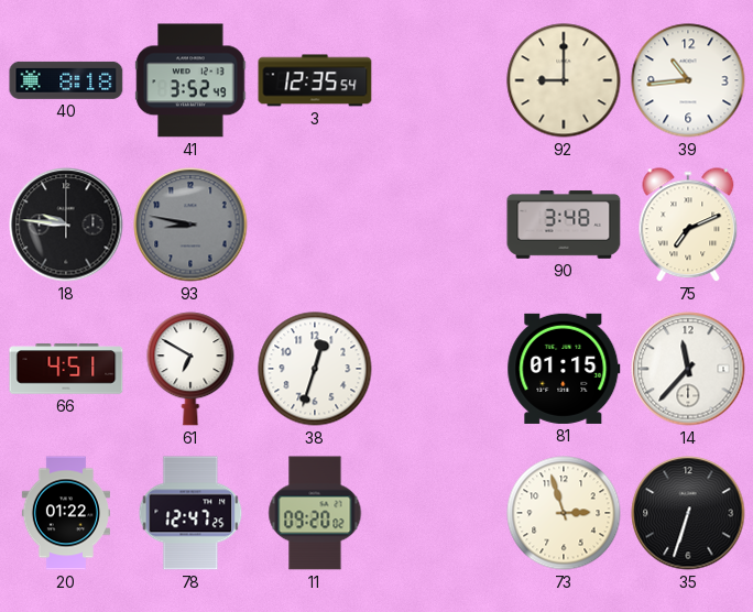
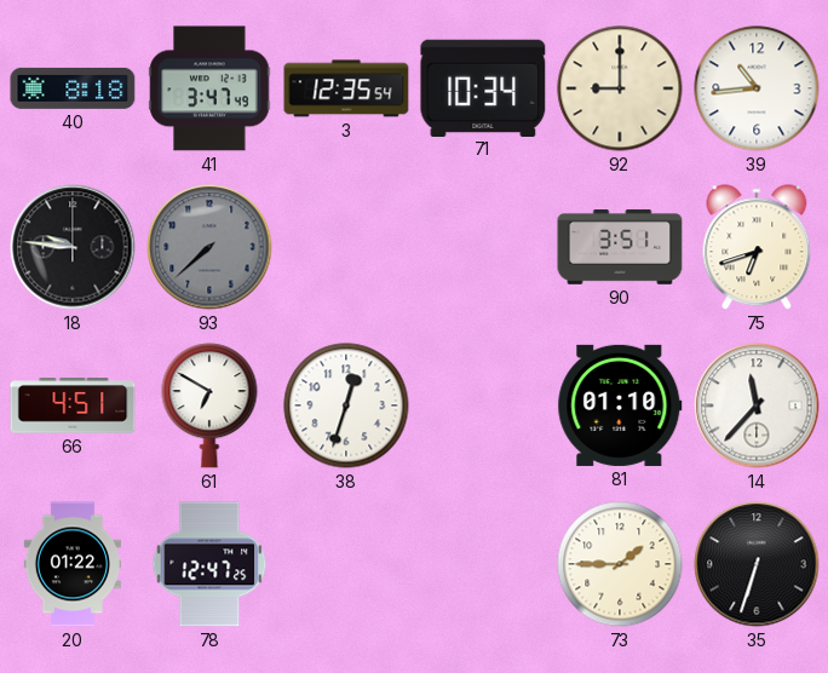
41: 3:52 -> 3:47 (209, 88)
71: none -> 10:34 (483, 87)
93: 8:47 -> 7:38 (209, 247)
90: 3:48 -> 3:51 (620, 247)
75: 7:11 -> 6:42 (757, 248)
81: 01:15 -> 01:10 (620, 405)
11: 09:20 -> none (315, 513)
73: 2:57 -> 1:45 (620, 564)
